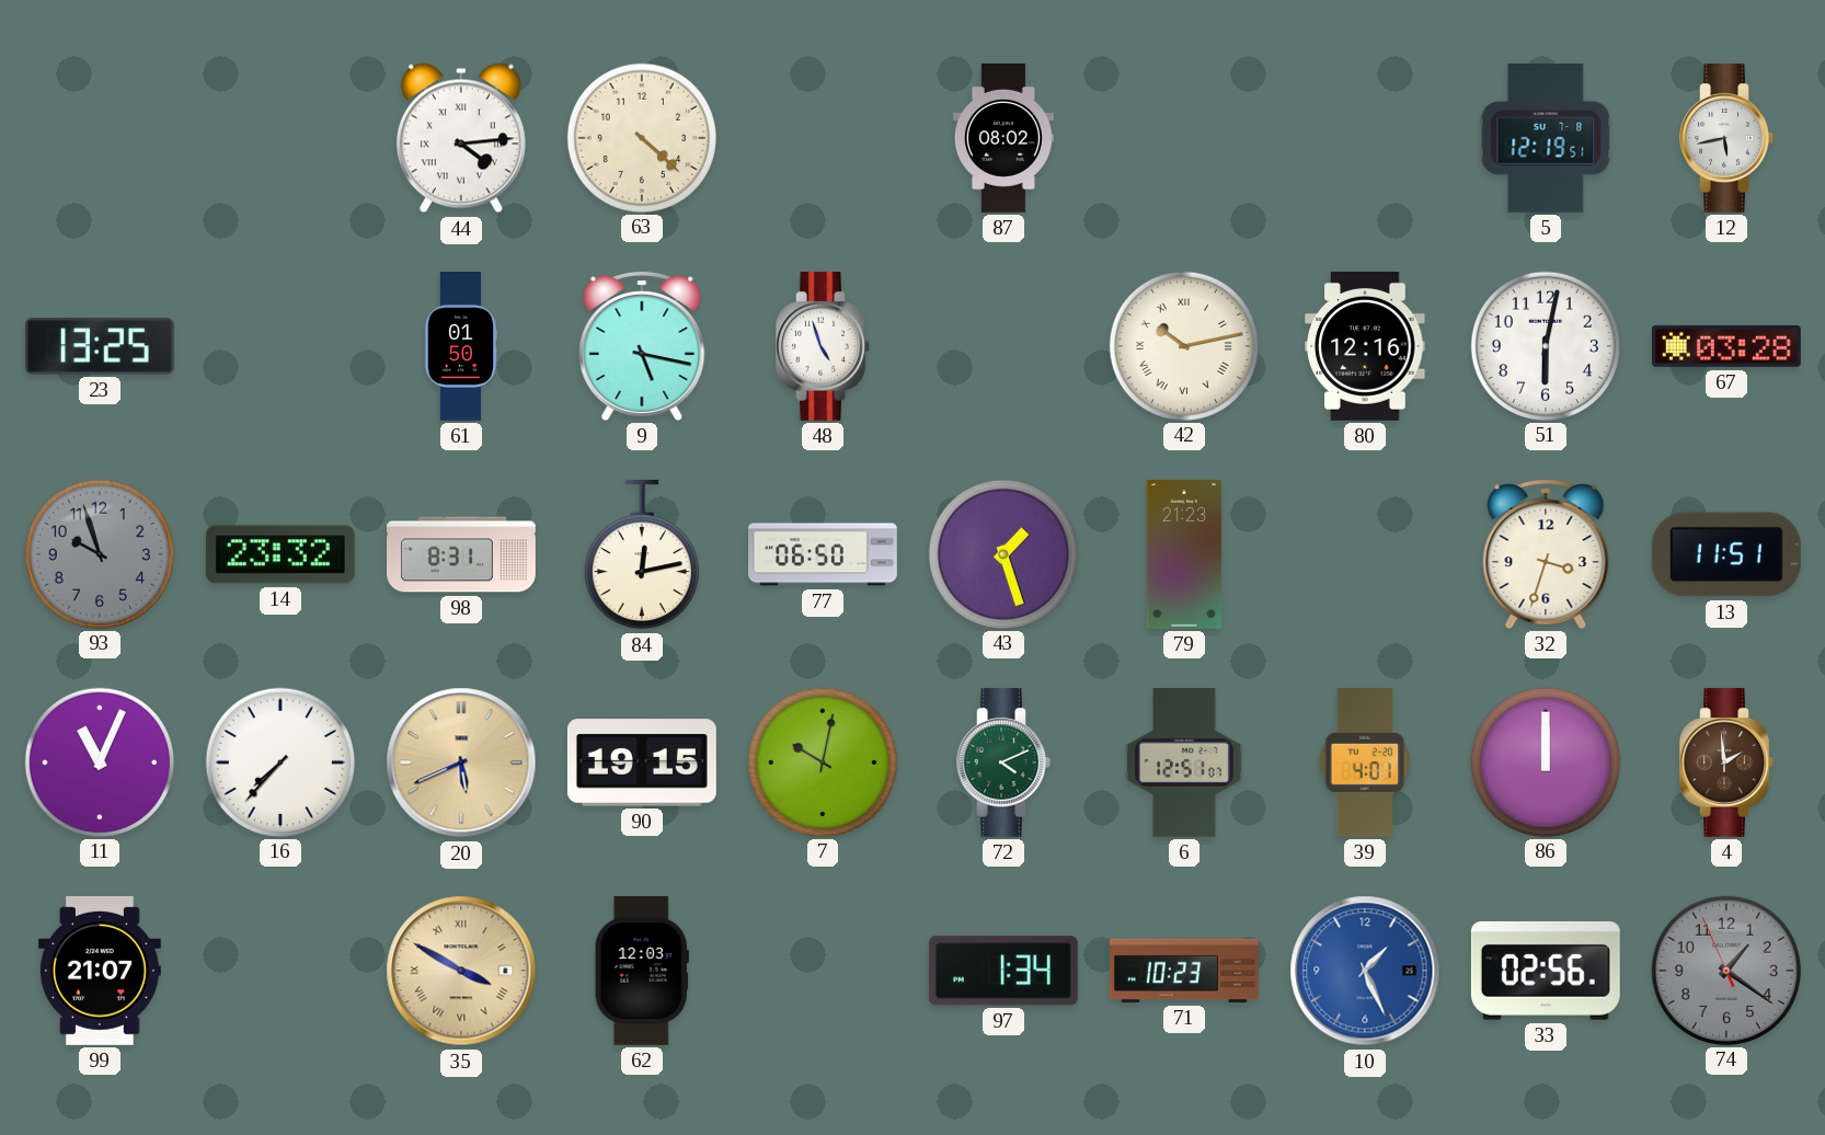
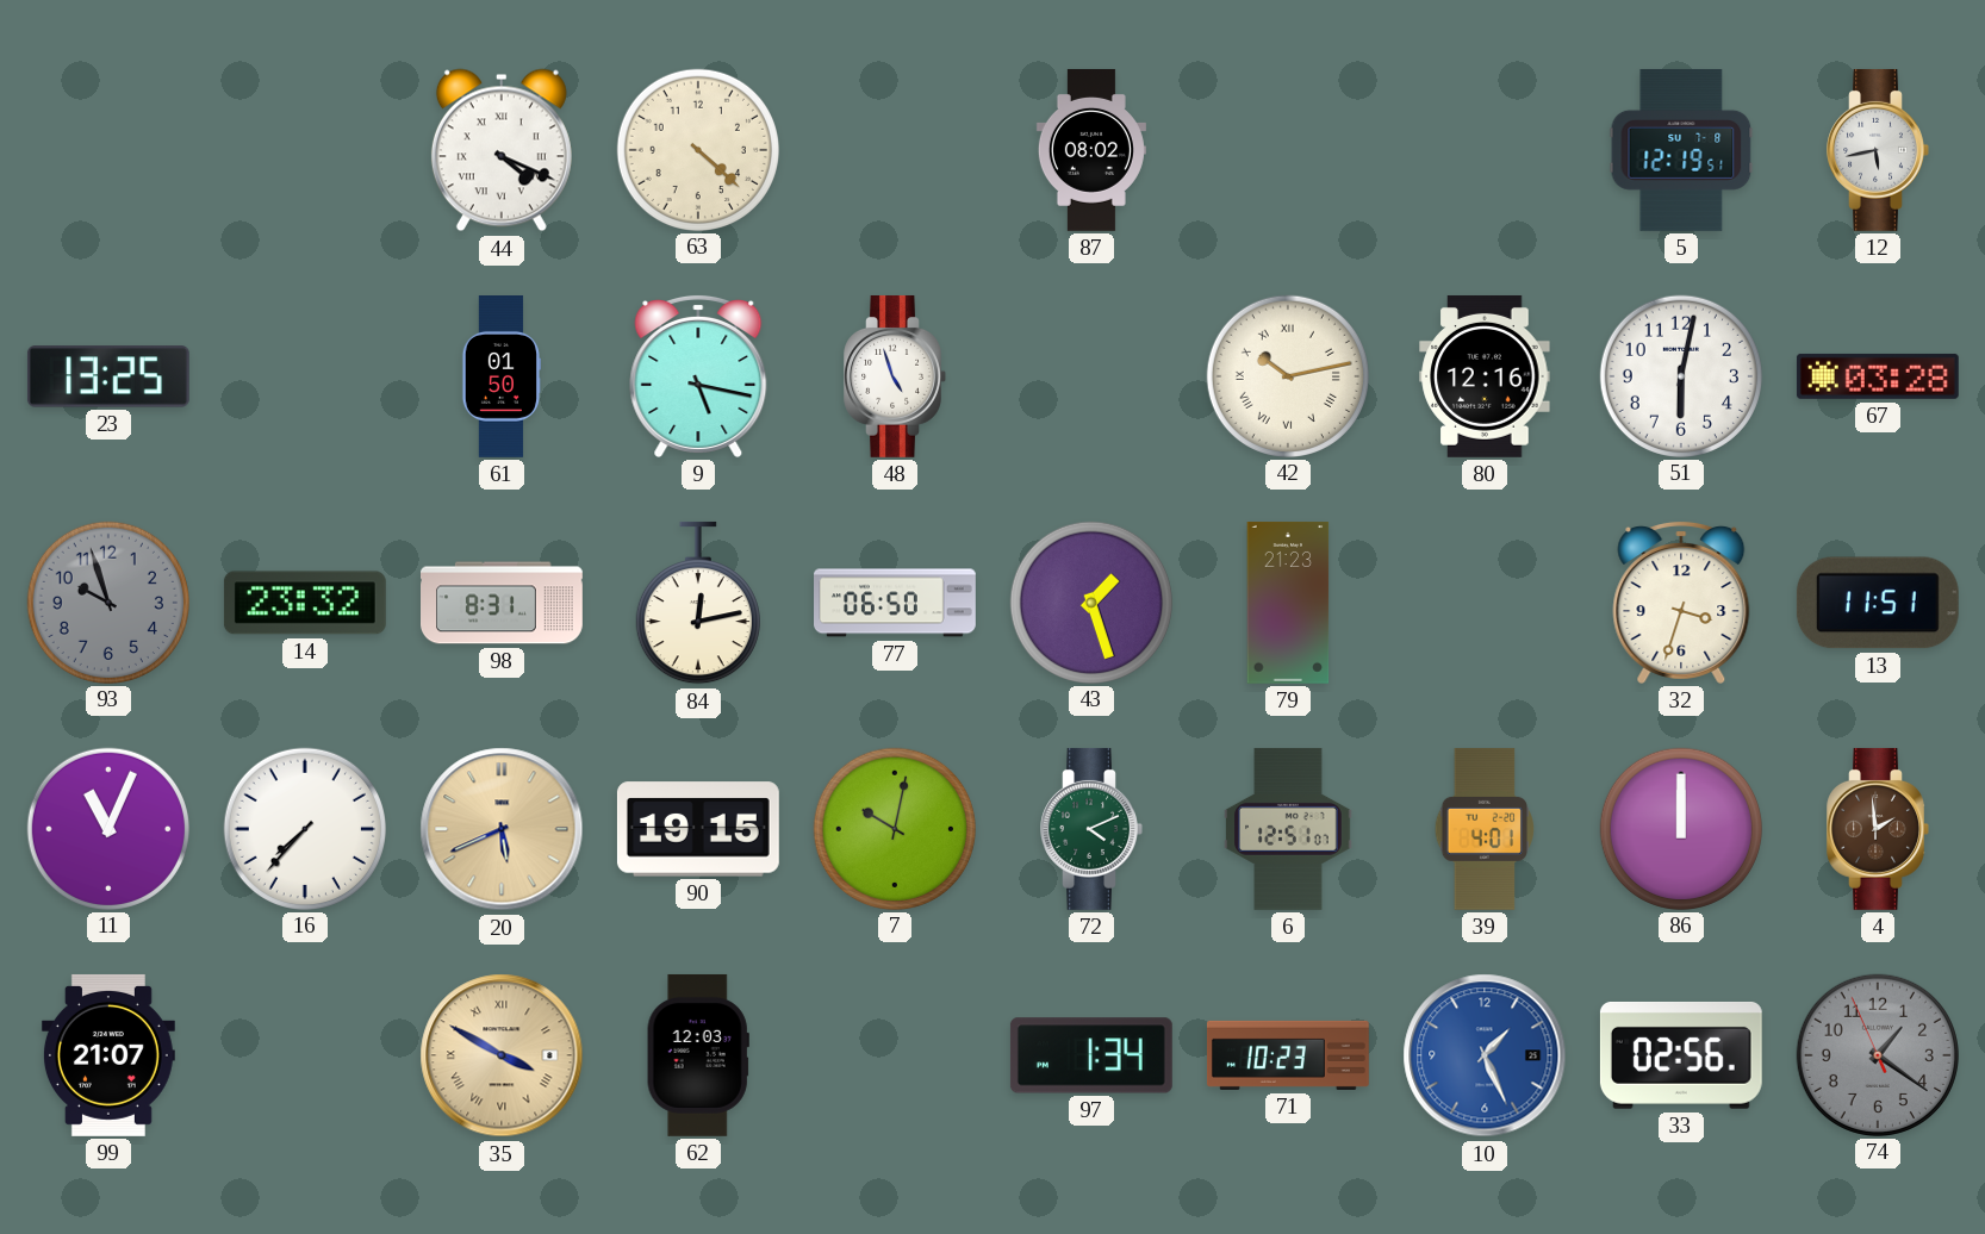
44: 4:14 -> 4:19 (502, 150)
